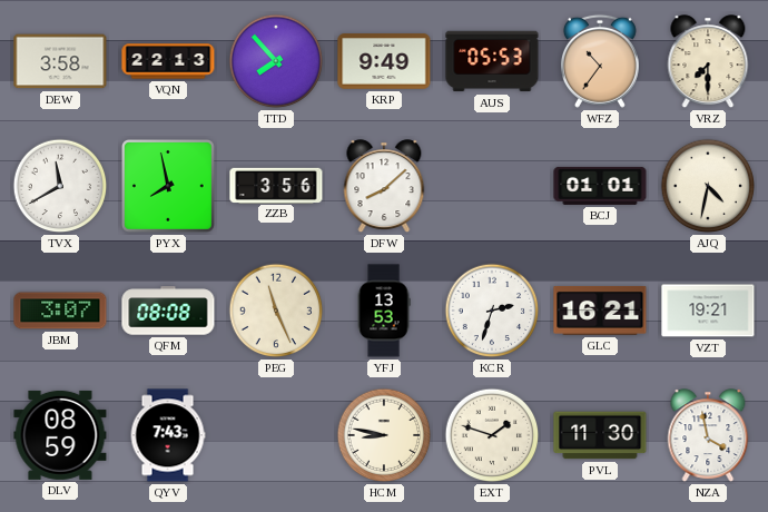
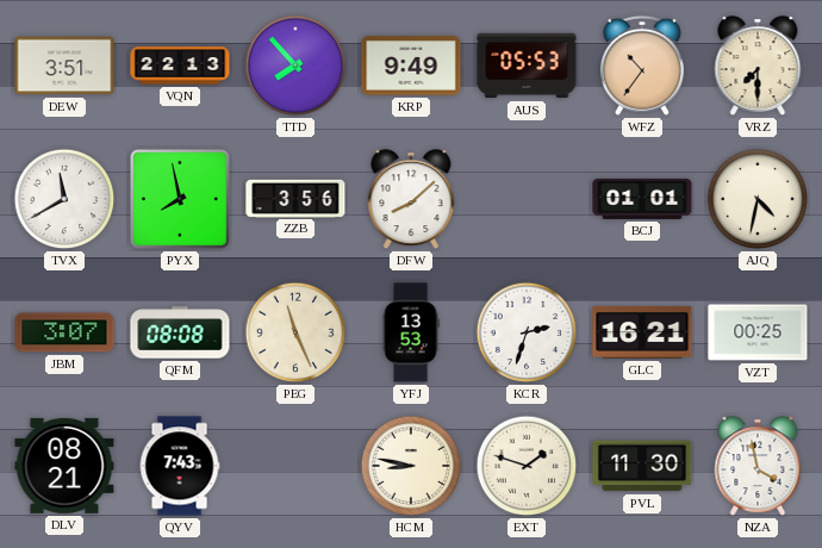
DEW: 3:58 -> 3:51 (64, 66)
VZT: 19:21 -> 00:25 (758, 332)
DLV: 08:59 -> 08:21 (64, 466)
